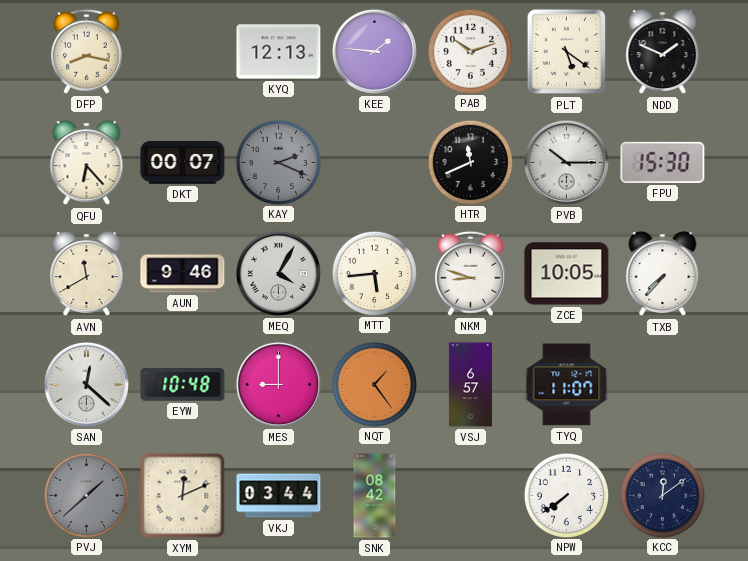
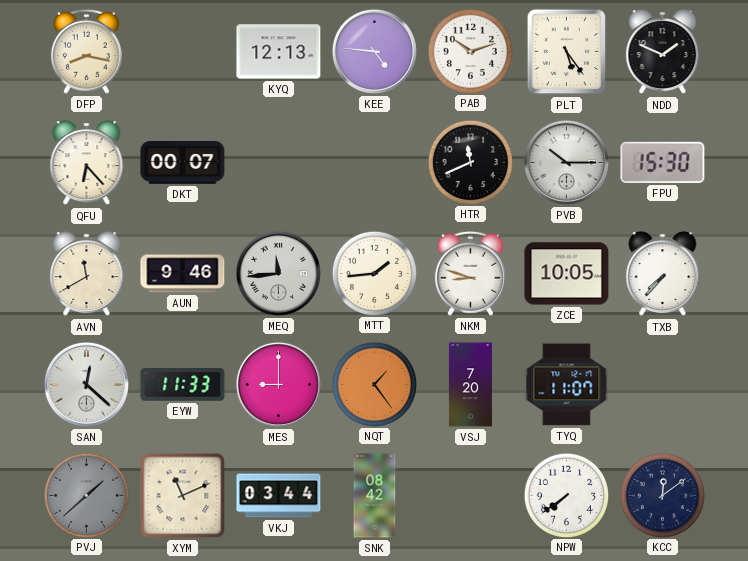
KEE: 1:46 -> 4:46 (374, 51)
PLT: 5:21 -> 5:24 (567, 52)
KAY: 2:19 -> none (278, 162)
MEQ: 4:05 -> 11:44 (278, 273)
MTT: 5:44 -> 1:44 (374, 273)
EYW: 10:48 -> 11:33 (183, 385)
VSJ: 6:57 -> 7:20 (470, 385)
XYM: 12:11 -> 11:11 (183, 496)
